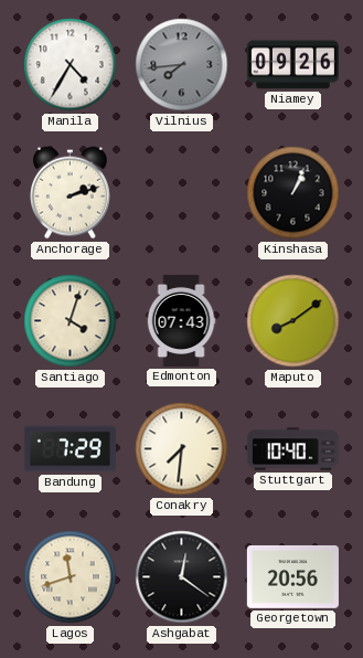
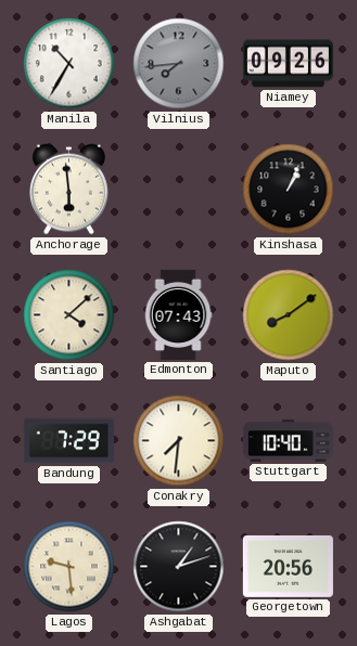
Manila: 4:35 -> 10:35 (69, 64)
Anchorage: 2:12 -> 5:59 (68, 190)
Santiago: 4:03 -> 4:08 (69, 315)
Lagos: 11:42 -> 9:29 (69, 567)
Ashgabat: 12:21 -> 1:12 (179, 567)
